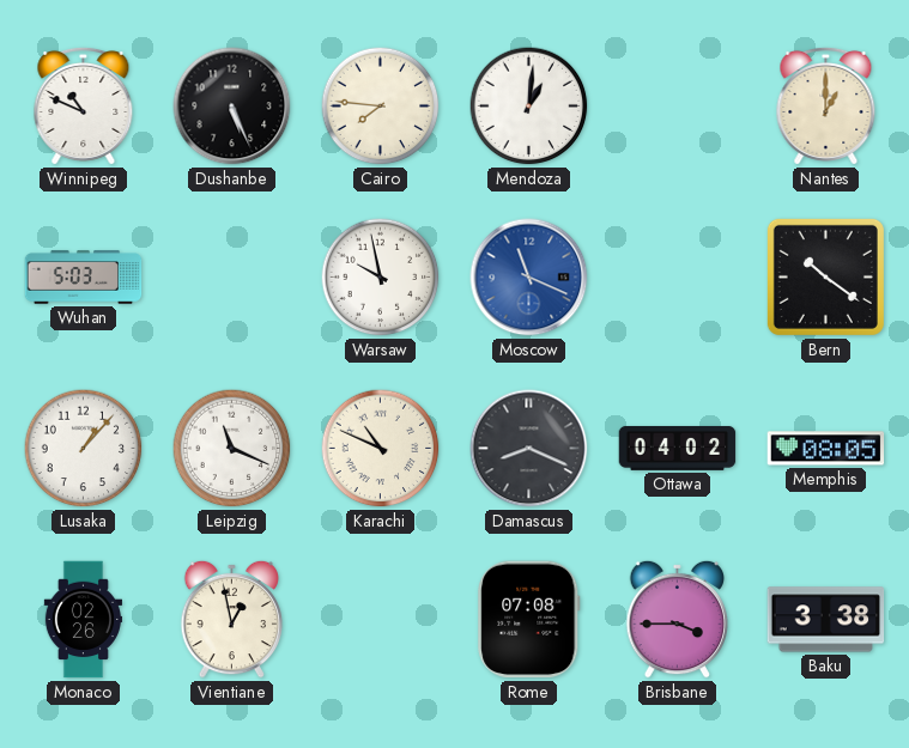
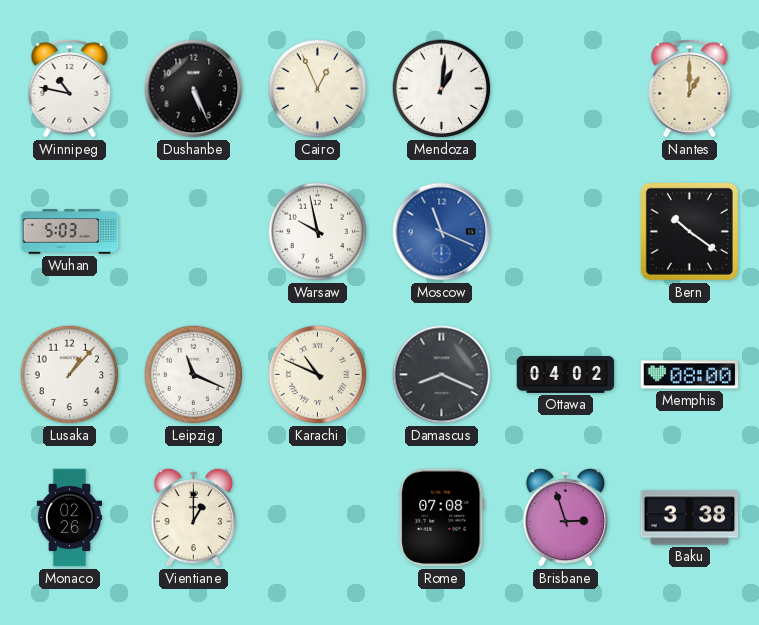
Winnipeg: 10:49 -> 10:47 (70, 88)
Cairo: 7:46 -> 12:56 (318, 89)
Memphis: 08:05 -> 08:00 (690, 375)
Vientiane: 12:58 -> 1:00 (194, 517)
Brisbane: 3:45 -> 2:57 (566, 517)
